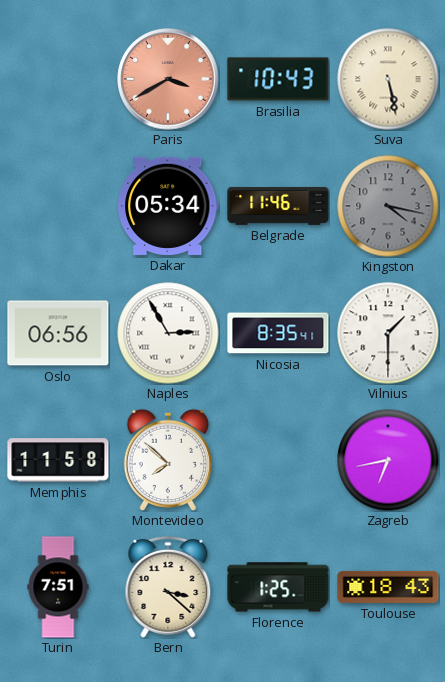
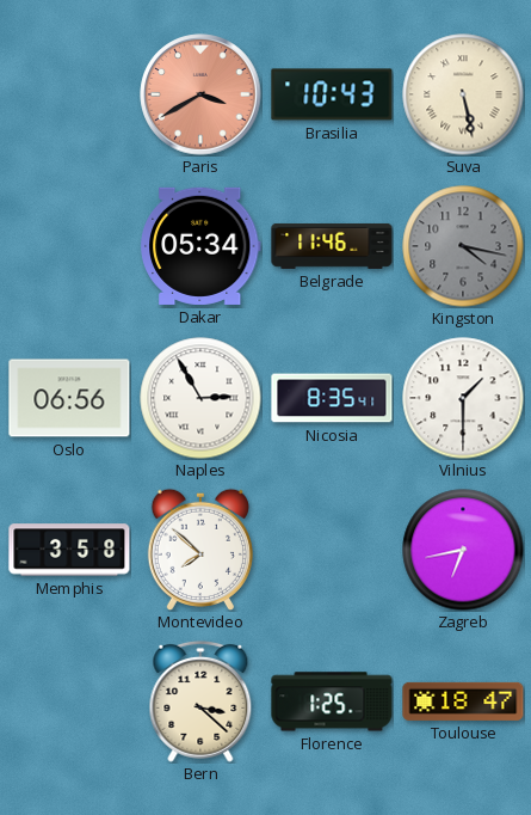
Memphis: 11:58 -> 3:58 (69, 550)
Turin: 7:51 -> none (58, 587)
Toulouse: 18:43 -> 18:47 (463, 701)
